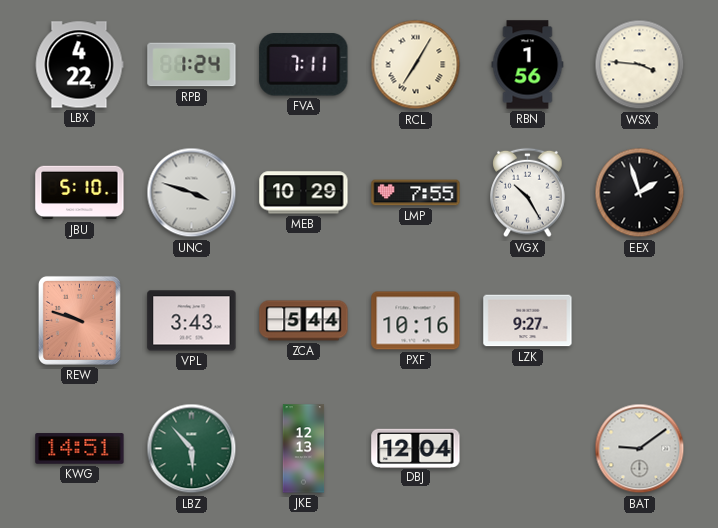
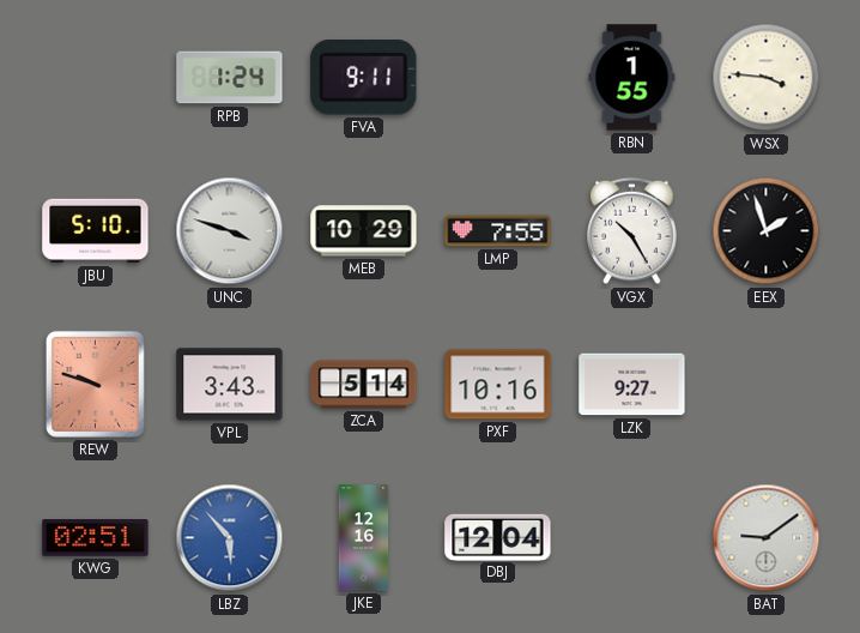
LBX: 4:22 -> none (79, 65)
FVA: 7:11 -> 9:11 (364, 78)
RCL: 7:05 -> none (416, 65)
RBN: 1:56 -> 1:55 (632, 78)
ZCA: 5:44 -> 5:14 (364, 385)
KWG: 14:51 -> 02:51 (96, 538)
LBZ dial: green -> blue (230, 538)
JKE: 12:13 -> 12:16 (364, 538)
